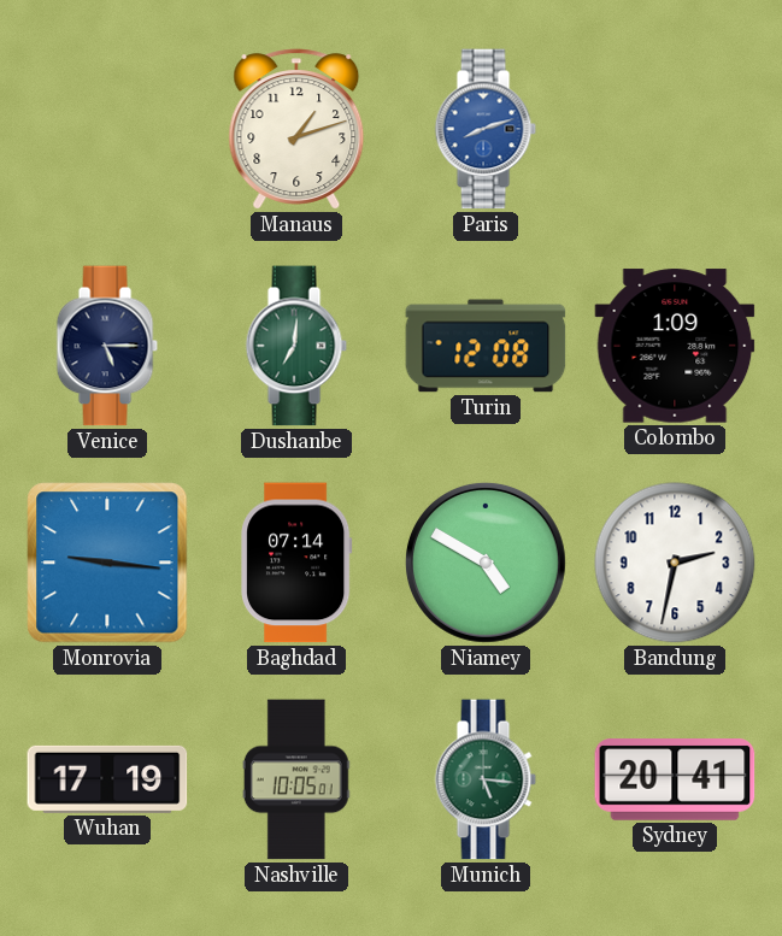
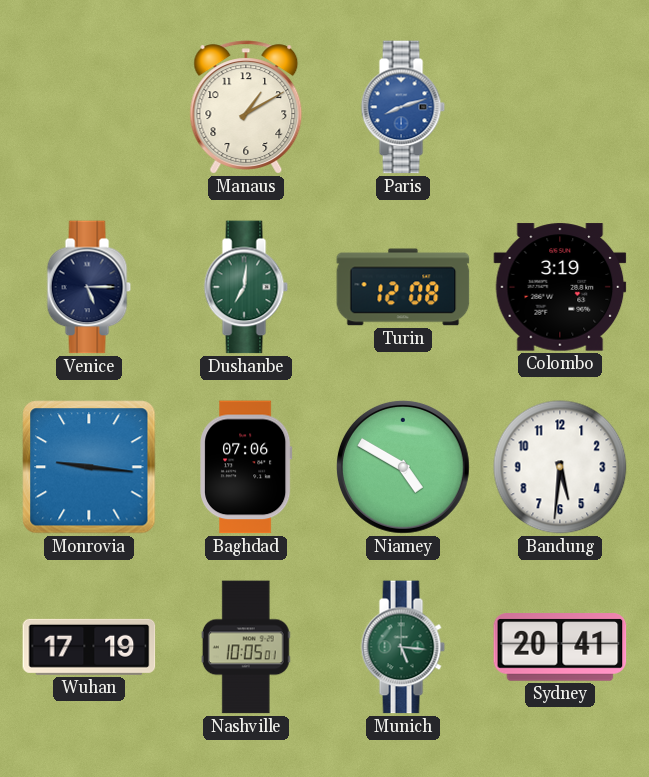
Manaus: 1:12 -> 1:10 (246, 107)
Colombo: 1:09 -> 3:19 (560, 287)
Baghdad: 07:14 -> 07:06 (246, 467)
Bandung: 2:32 -> 5:31 (560, 467)
